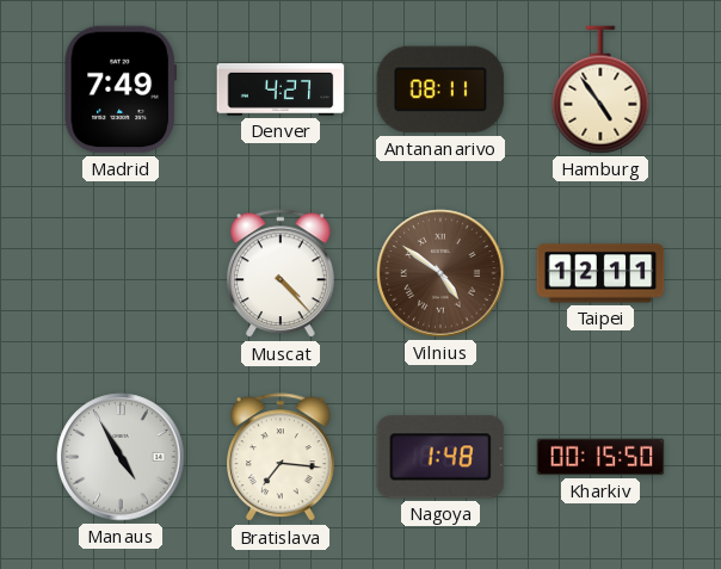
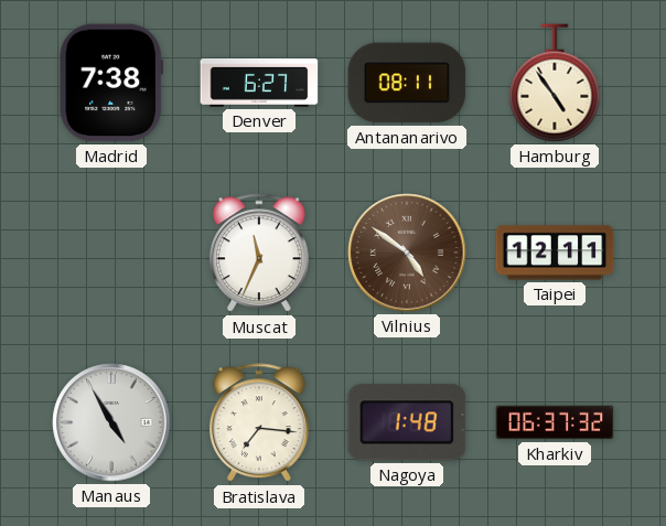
Madrid: 7:49 -> 7:38 (110, 83)
Denver: 4:27 -> 6:27 (259, 83)
Muscat: 4:23 -> 11:34 (260, 254)
Kharkiv: 00:15 -> 06:37 (555, 422)
